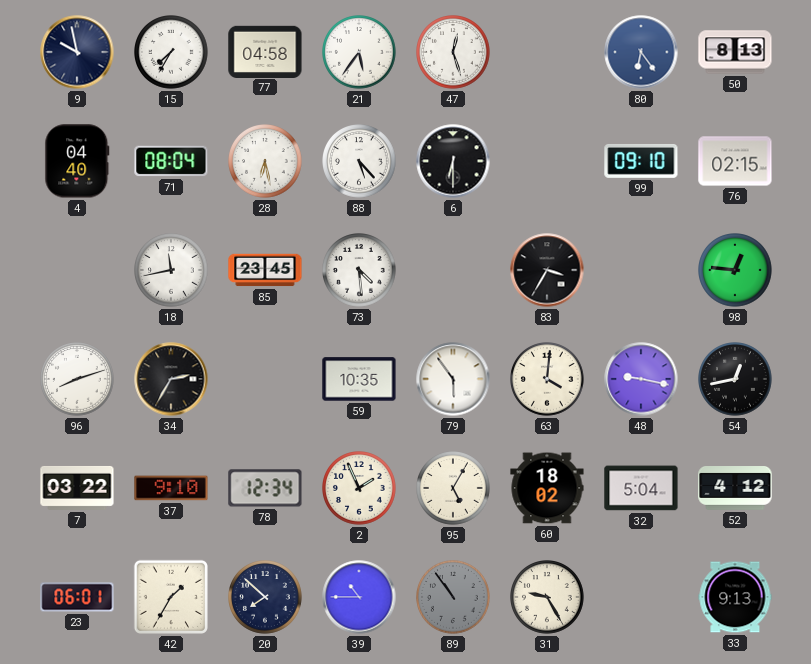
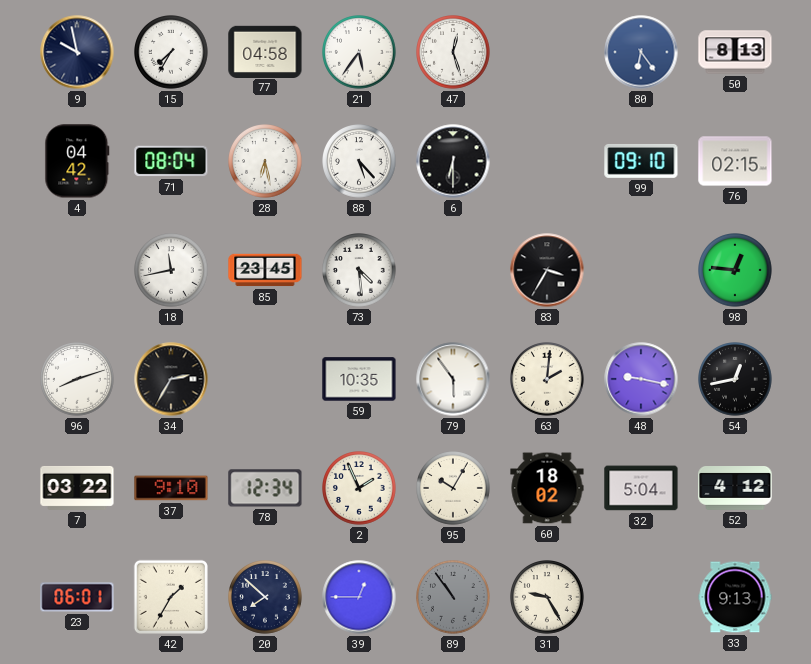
4: 04:40 -> 04:42 (77, 161)
63: 4:01 -> 2:01 (548, 380)
95: 5:05 -> 10:05 (454, 489)
39: 10:45 -> 12:45 (359, 597)
